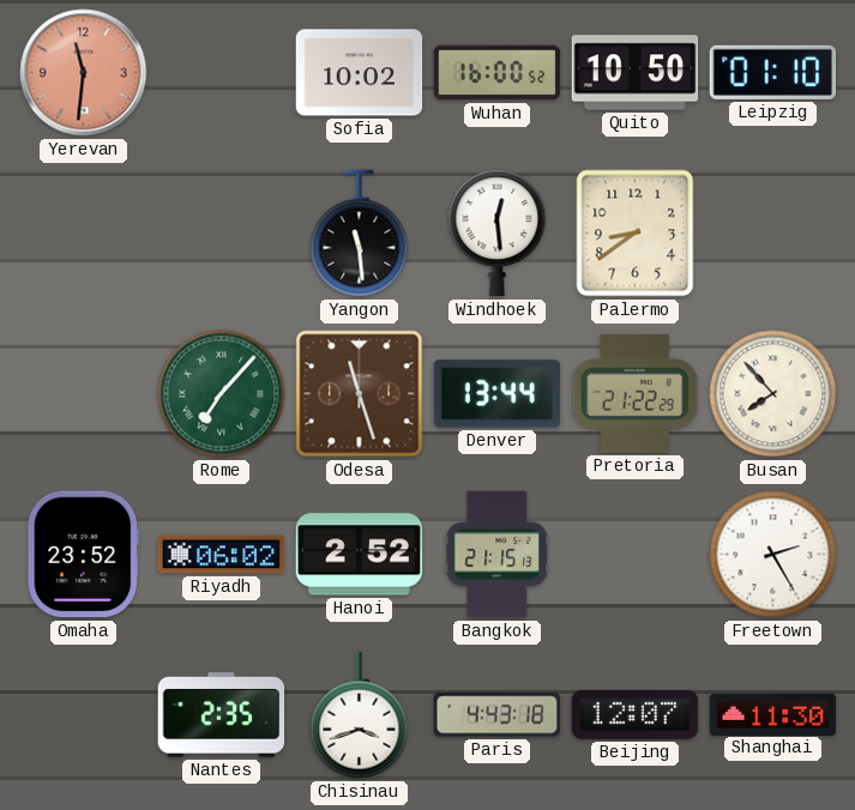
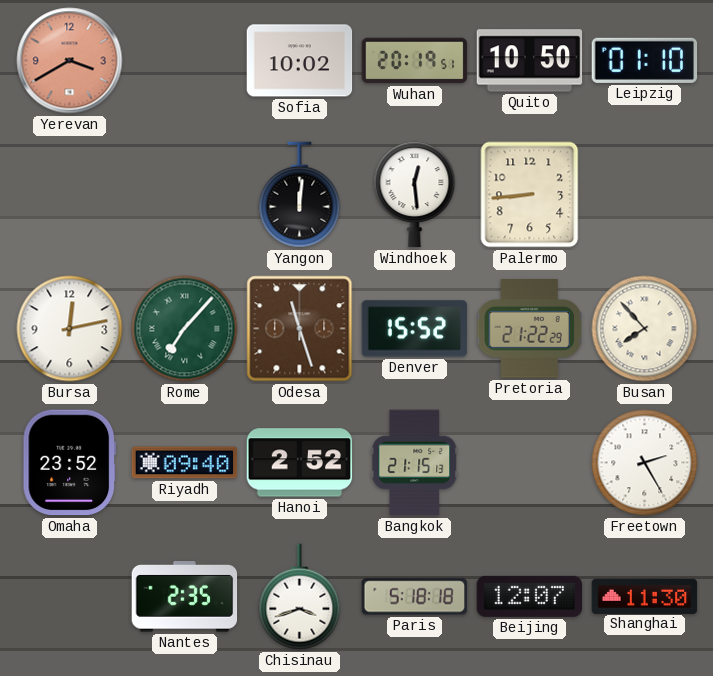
Yerevan: 11:31 -> 3:40 (70, 61)
Wuhan: 16:00 -> 20:19 (415, 61)
Yangon: 11:29 -> 12:01 (300, 195)
Palermo: 8:39 -> 8:44 (530, 195)
Bursa: none -> 12:13 (70, 329)
Denver: 13:44 -> 15:52 (415, 329)
Riyadh: 06:02 -> 09:40 (185, 463)
Paris: 4:43 -> 5:18 (415, 597)
